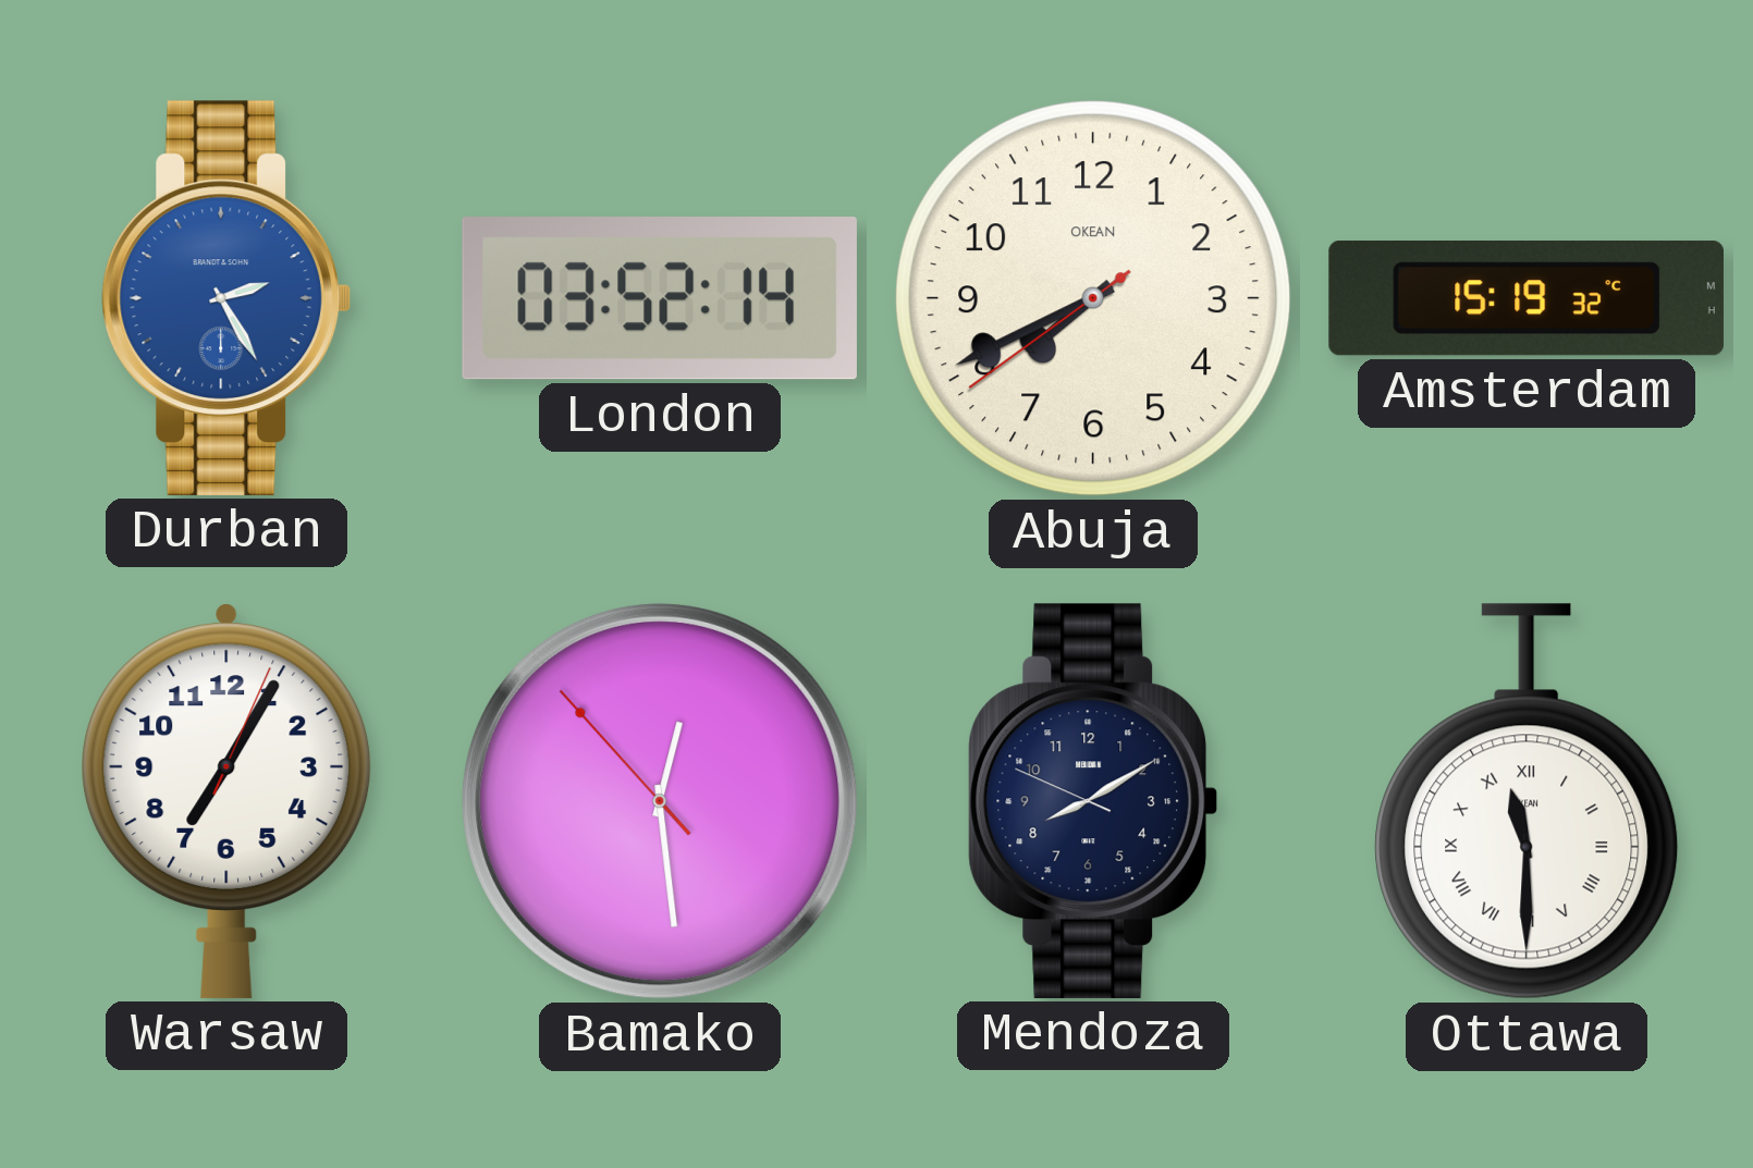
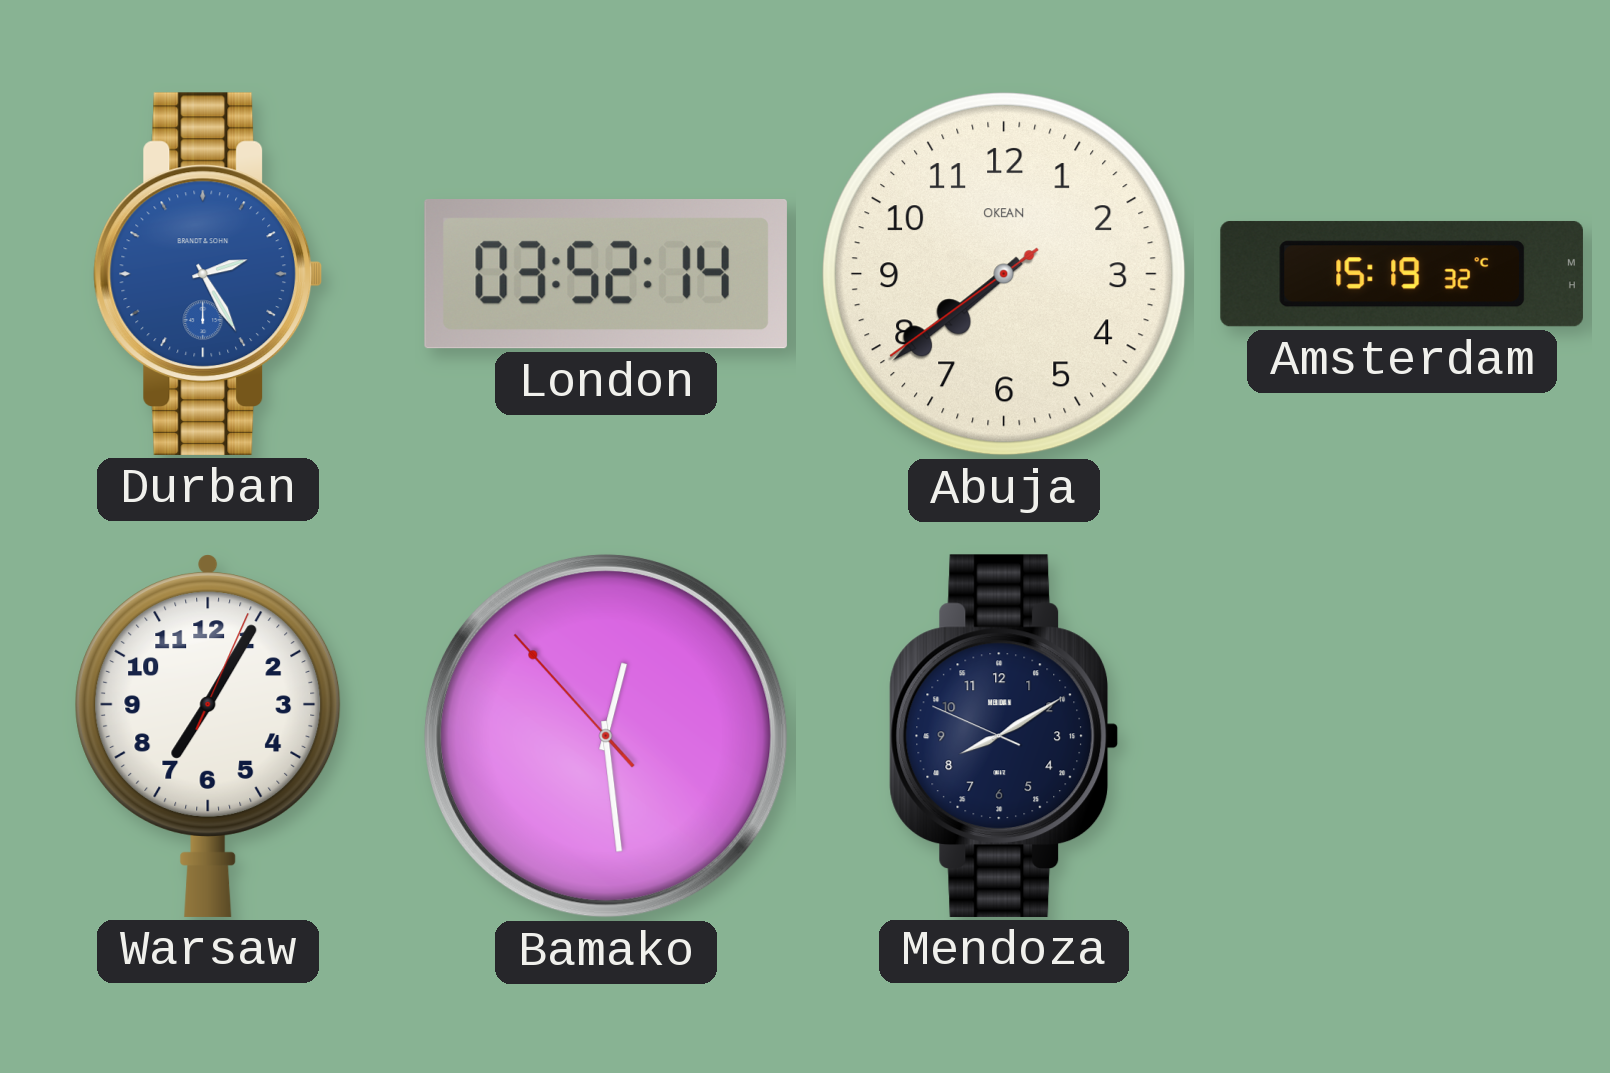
Abuja: 7:40 -> 7:38 (1004, 274)
Ottawa: 11:30 -> none (1527, 801)
